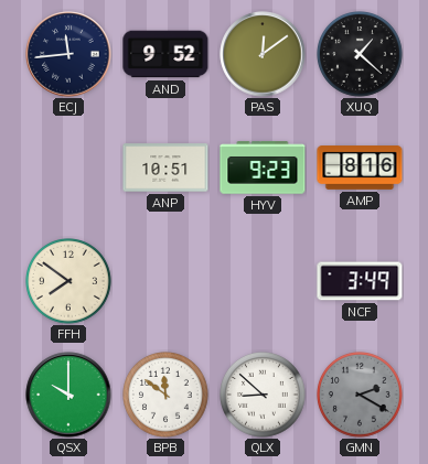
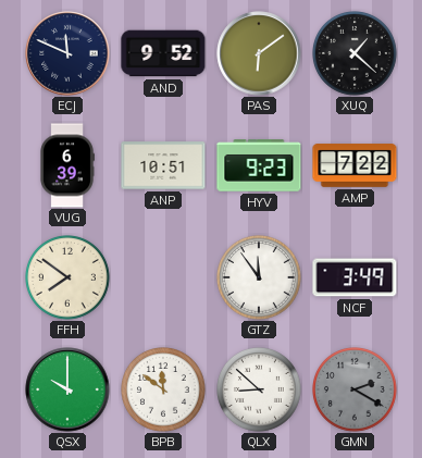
ECJ: 11:44 -> 11:49 (67, 53)
PAS: 12:09 -> 6:09 (259, 53)
VUG: none -> 6:39 (67, 165)
AMP: 8:16 -> 7:22 (355, 165)
GTZ: none -> 11:54 (260, 278)
